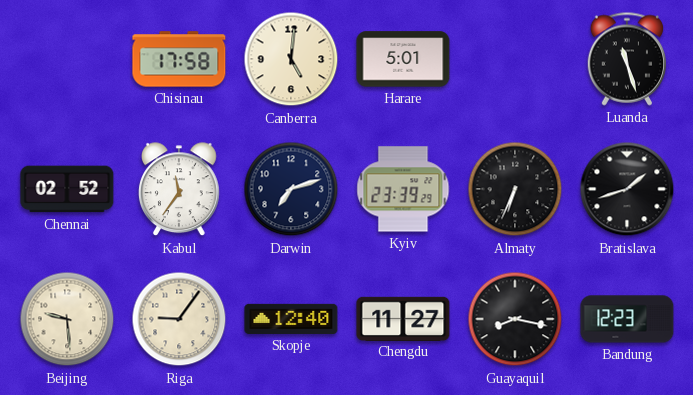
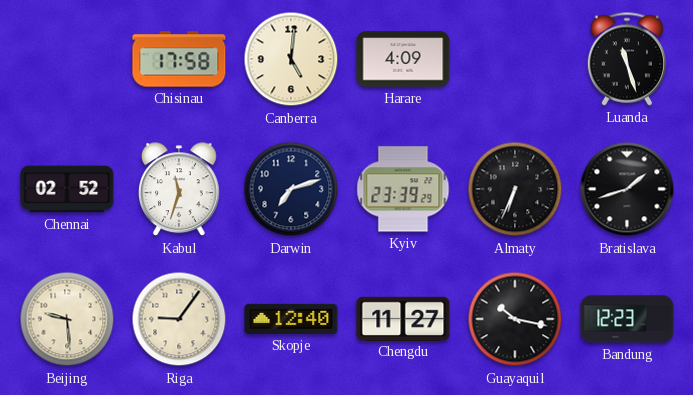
Harare: 5:01 -> 4:09 (403, 59)
Kabul: 11:36 -> 11:33 (179, 190)
Guayaquil: 8:17 -> 10:17 (515, 319)
